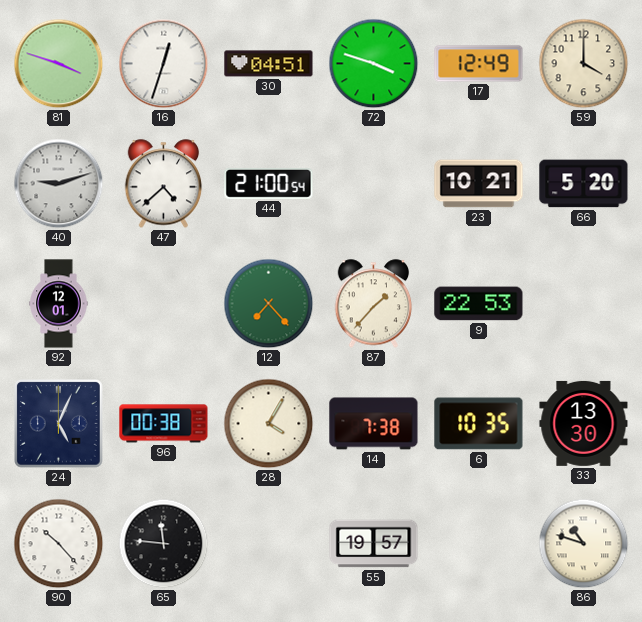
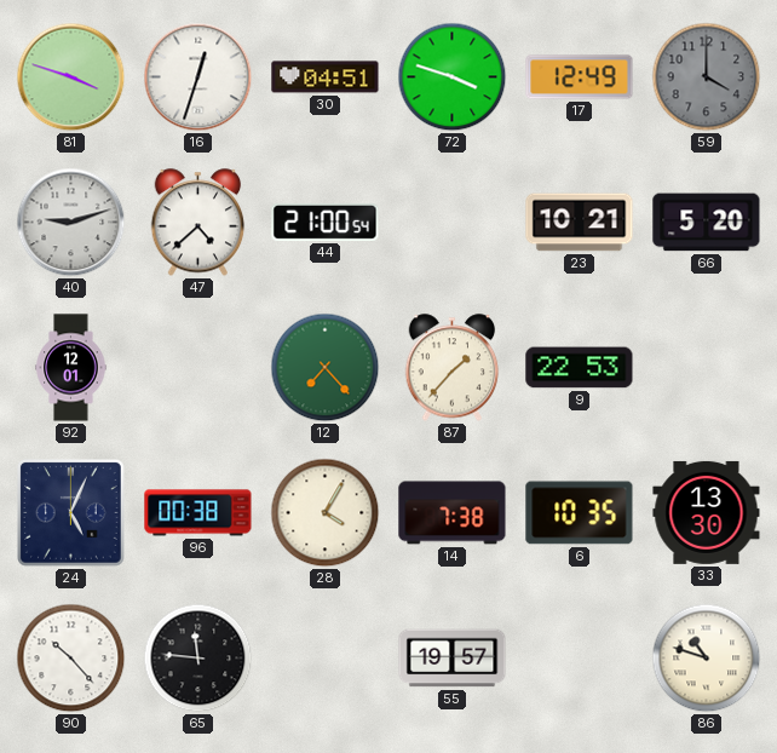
59 dial: cream -> grey (707, 77)
